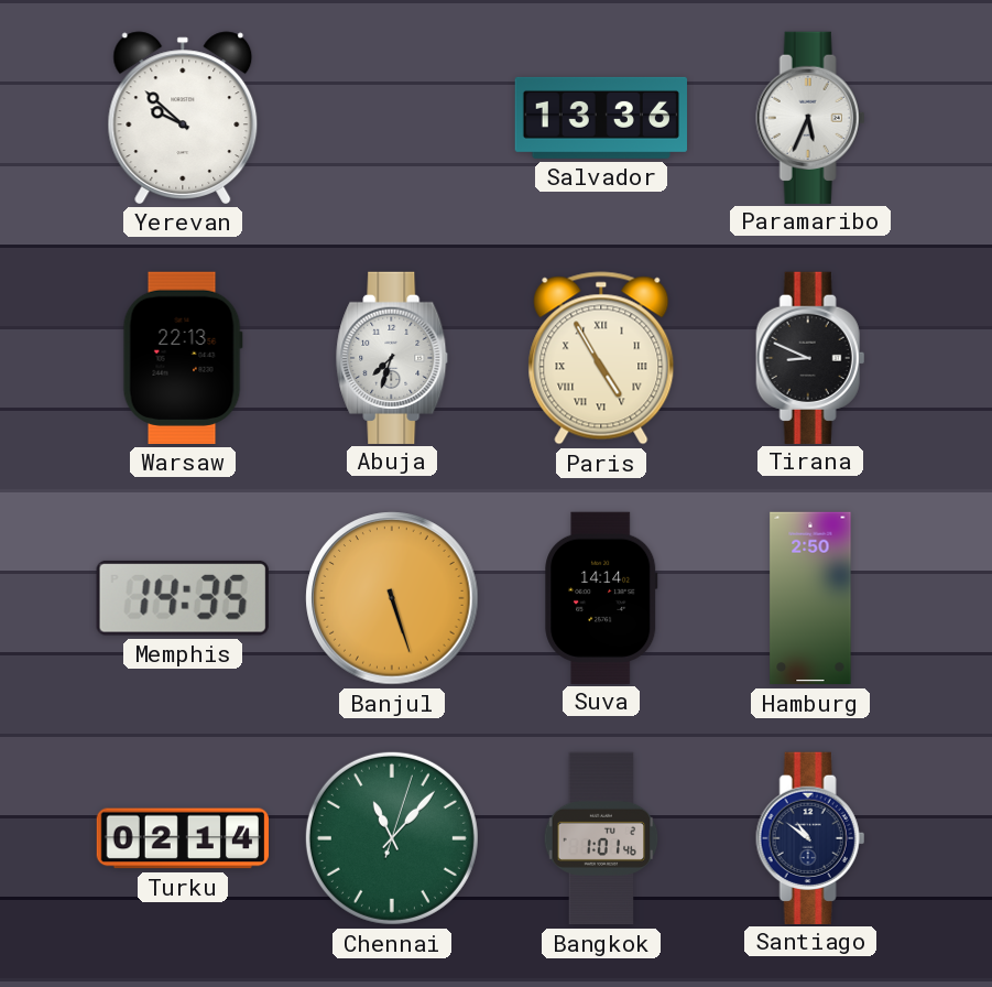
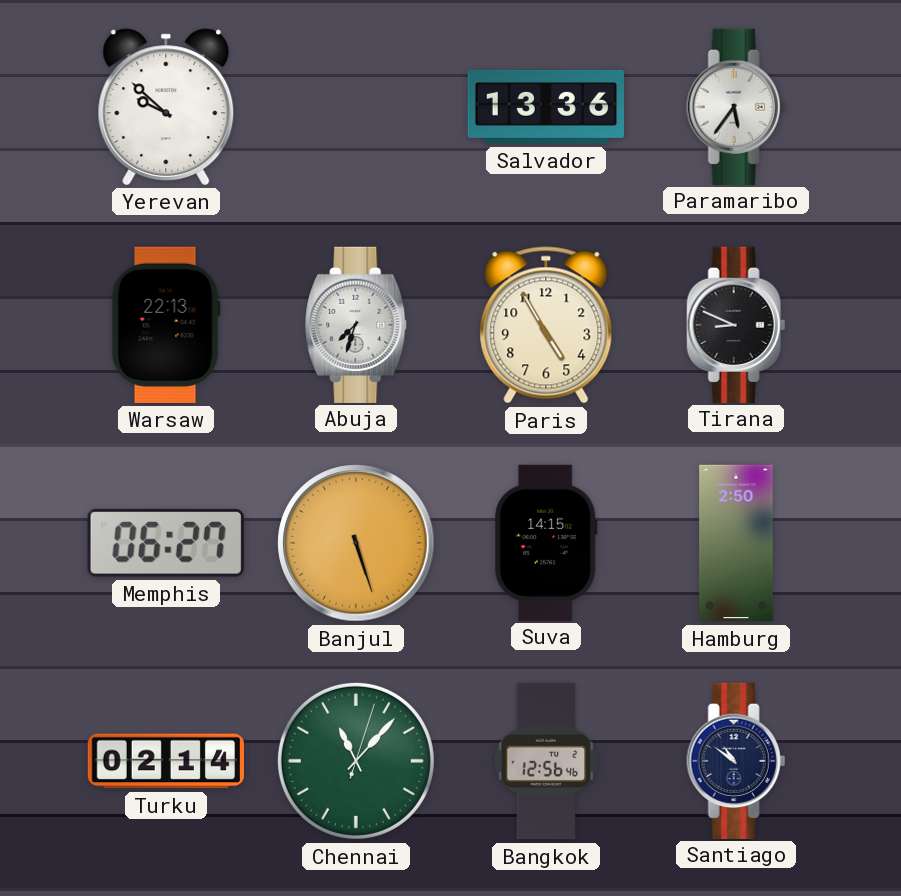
Paramaribo: 5:34 -> 5:36 (736, 106)
Paris numerals: Roman -> Arabic (546, 325)
Memphis: 14:35 -> 06:27 (166, 543)
Suva: 14:14 -> 14:15 (546, 542)
Bangkok: 1:01 -> 12:56 (546, 761)
